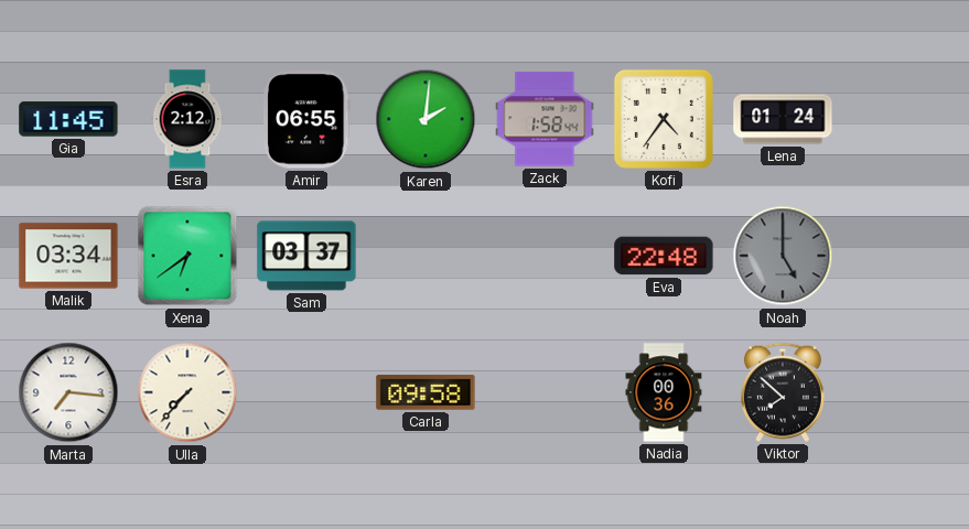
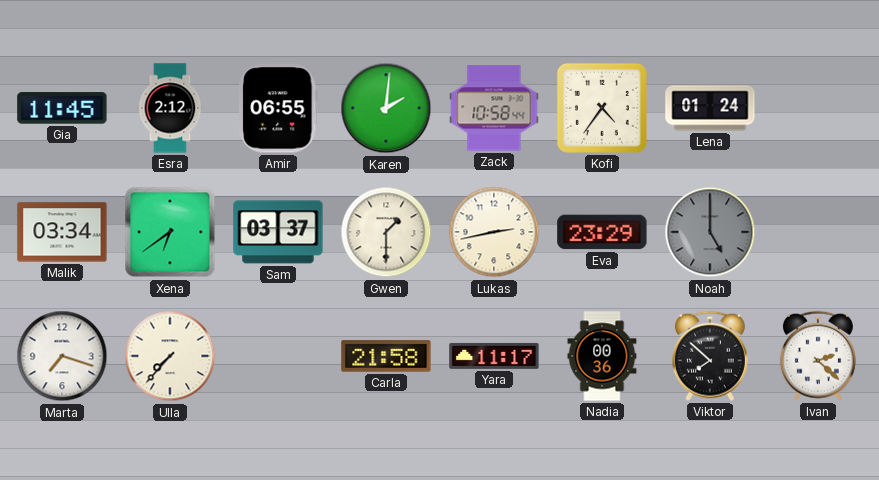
Zack: 1:58 -> 10:58 (494, 108)
Gwen: none -> 1:30 (386, 232)
Lukas: none -> 2:43 (494, 232)
Eva: 22:48 -> 23:29 (602, 232)
Marta: 7:16 -> 7:18 (62, 356)
Carla: 09:58 -> 21:58 (386, 356)
Yara: none -> 11:17 (494, 356)
Ivan: none -> 2:22 (818, 356)
